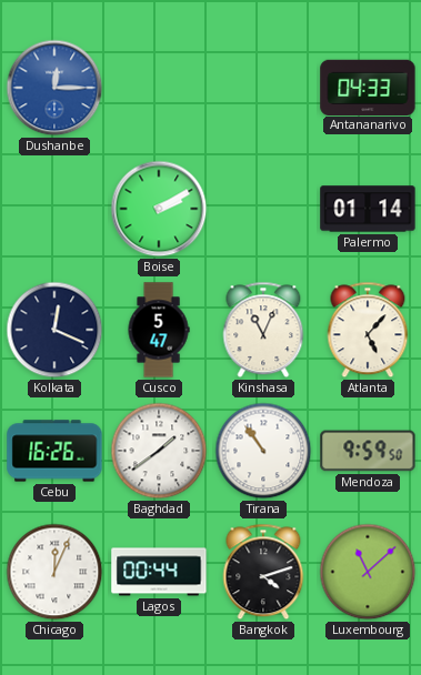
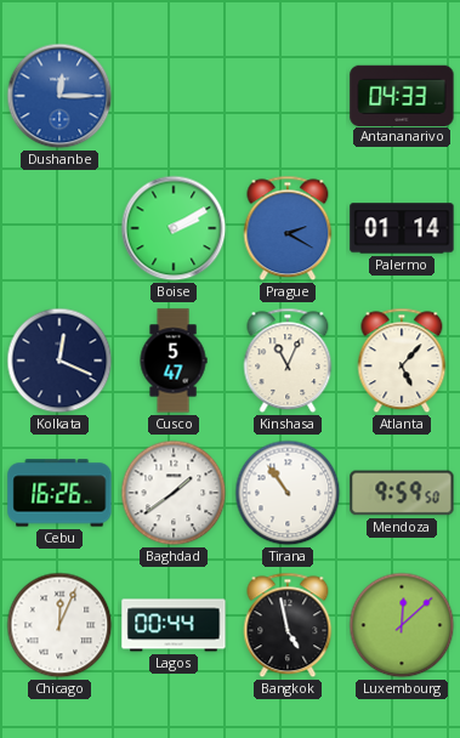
Prague: none -> 2:20 (288, 228)
Bangkok: 4:12 -> 4:58 (288, 625)
Luxembourg: 11:08 -> 12:08 (402, 625)
